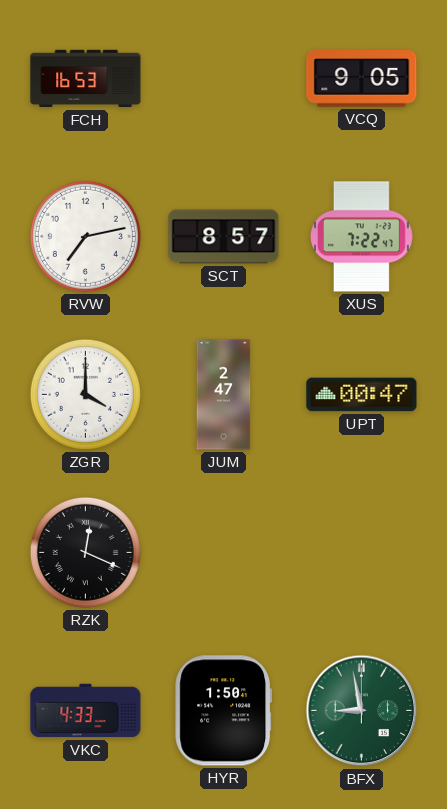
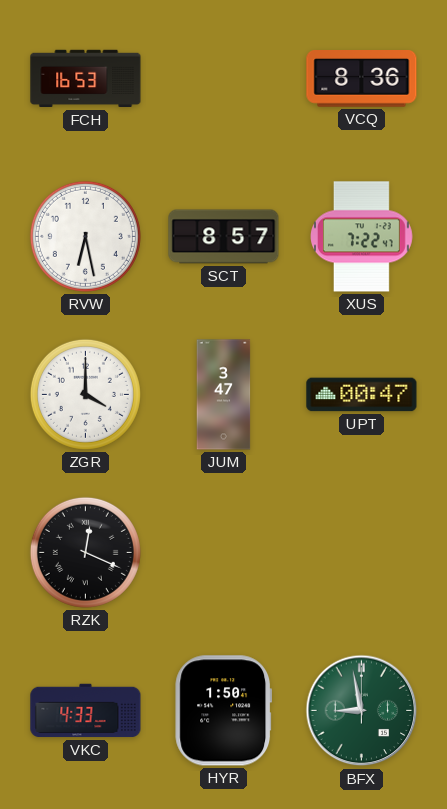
VCQ: 9:05 -> 8:36 (362, 79)
RVW: 7:13 -> 6:28 (85, 236)
JUM: 2:47 -> 3:47 (224, 395)
